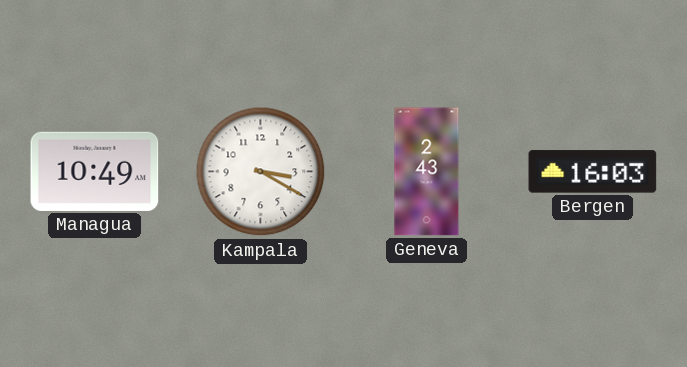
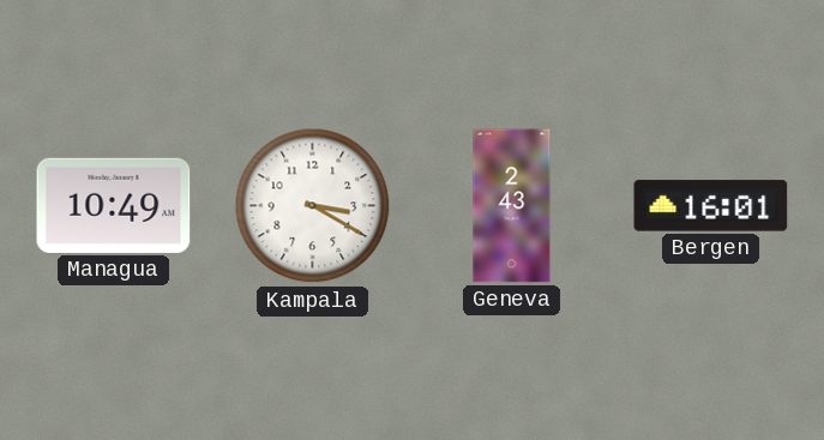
Bergen: 16:03 -> 16:01 (711, 206)
